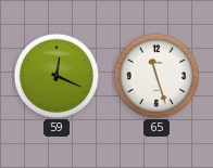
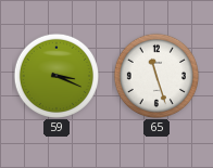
59: 12:19 -> 3:19 (55, 75)
